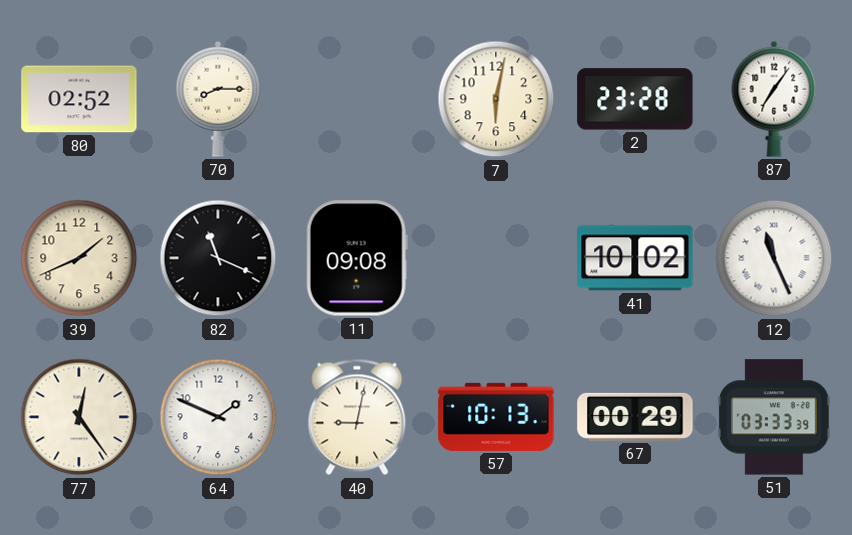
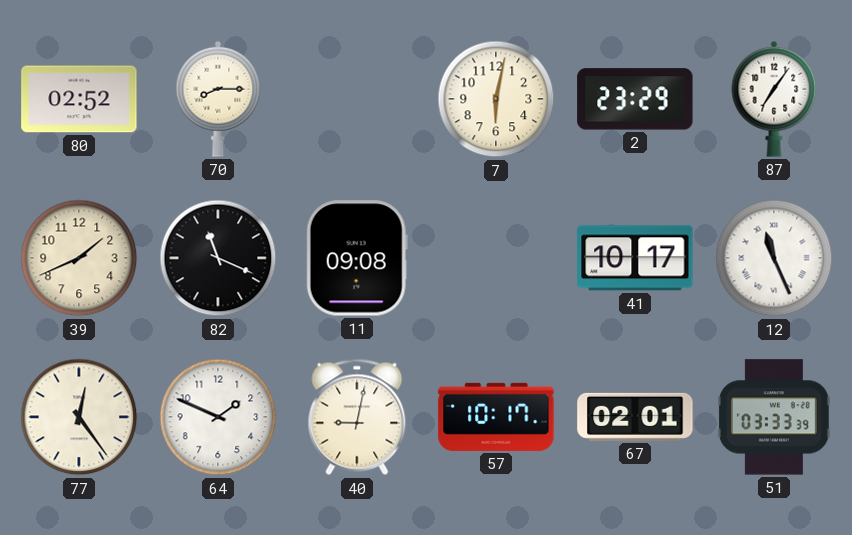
2: 23:28 -> 23:29 (635, 99)
41: 10:02 -> 10:17 (635, 258)
57: 10:13 -> 10:17 (496, 417)
67: 00:29 -> 02:01 (635, 417)
